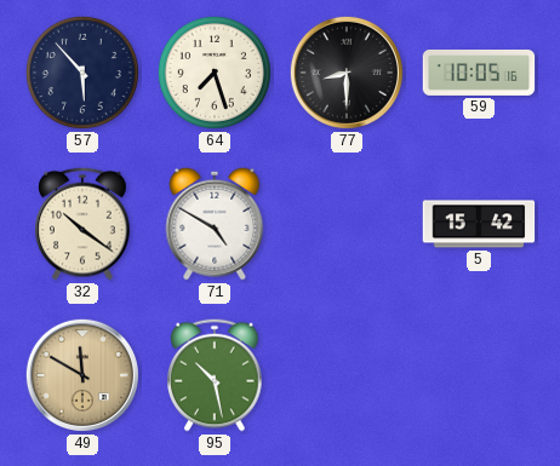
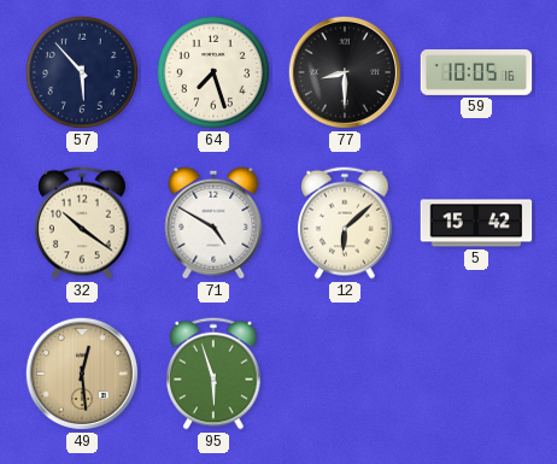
12: none -> 6:08 (345, 223)
49: 11:50 -> 12:29 (82, 374)
95: 10:28 -> 5:57 (213, 374)
